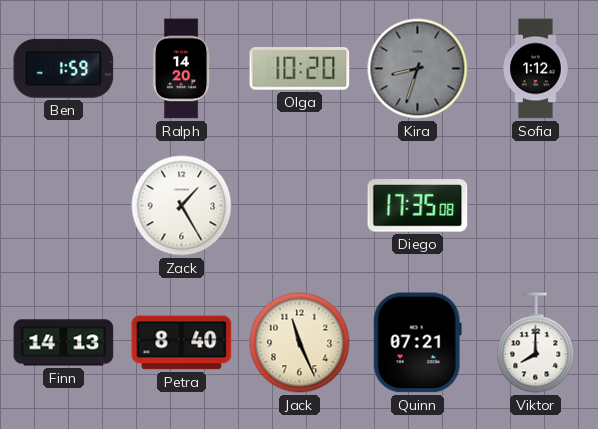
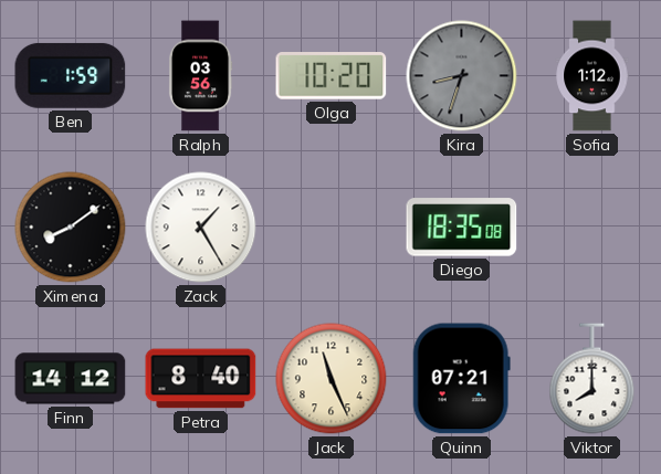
Ralph: 14:20 -> 03:56 (200, 76)
Ximena: none -> 8:09 (71, 228)
Diego: 17:35 -> 18:35 (462, 228)
Finn: 14:13 -> 14:12 (71, 379)
